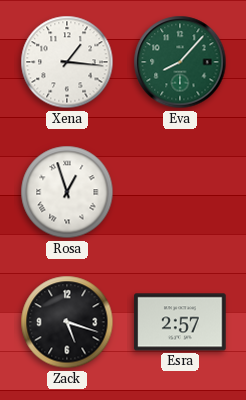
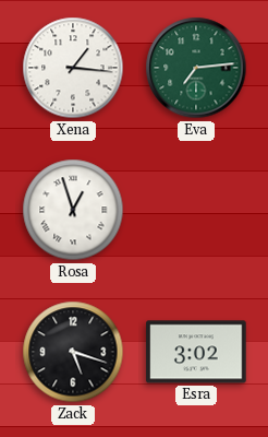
Eva: 8:07 -> 7:14 (196, 68)
Esra: 2:57 -> 3:02 (196, 352)
